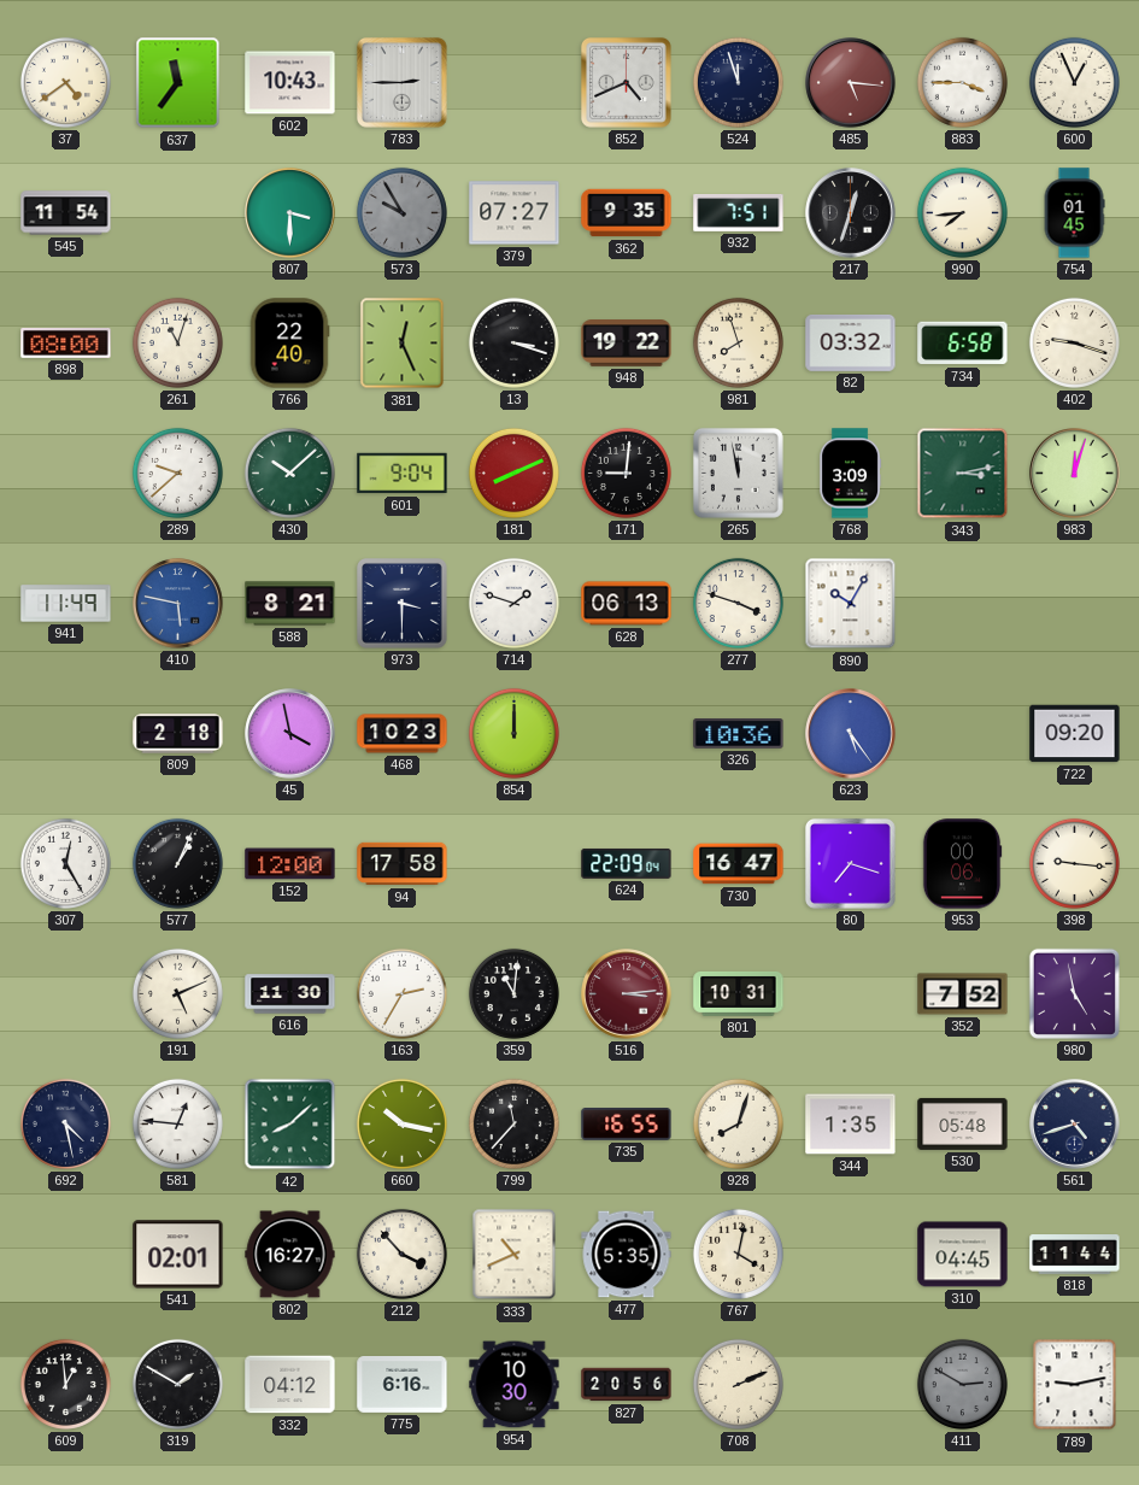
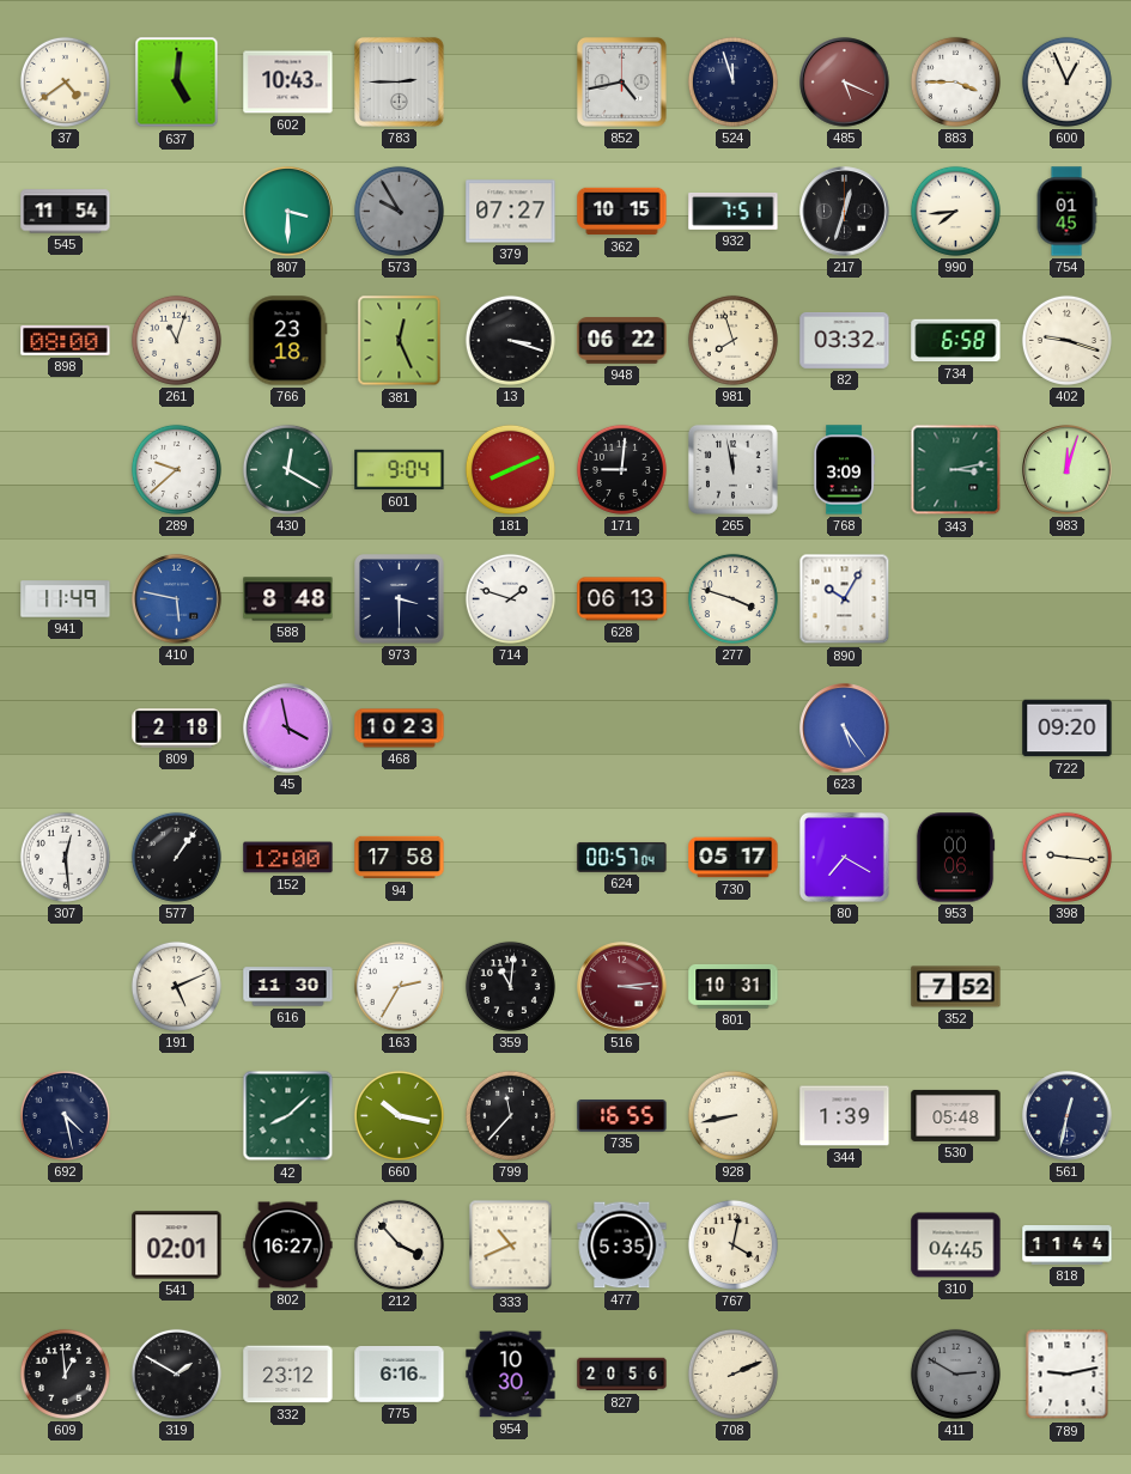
637: 11:36 -> 5:01 (177, 83)
852: 4:41 -> 4:43 (622, 83)
485: 5:16 -> 5:19 (845, 83)
362: 9:35 -> 10:15 (622, 212)
766: 22:40 -> 23:18 (287, 341)
948: 19:22 -> 06:22 (622, 341)
430: 10:08 -> 12:20 (287, 469)
588: 8:21 -> 8:48 (288, 599)
854: 12:00 -> none (513, 733)
326: 10:36 -> none (739, 734)
307: 12:25 -> 12:29 (65, 857)
577: 1:04 -> 1:06 (176, 857)
624: 22:09 -> 00:57 (622, 857)
730: 16:47 -> 05:17 (734, 858)
80: 7:18 -> 7:20 (845, 858)
980: 4:58 -> none (1074, 993)
581: 12:46 -> none (177, 1123)
928: 8:03 -> 8:43 (732, 1115)
344: 1:35 -> 1:39 (845, 1116)
561: 4:42 -> 12:32 (1068, 1116)
332: 04:12 -> 23:12 (288, 1375)
